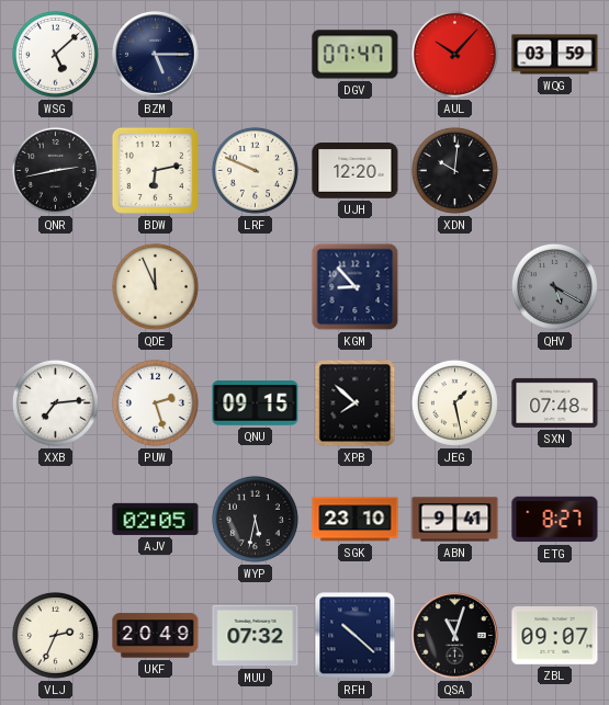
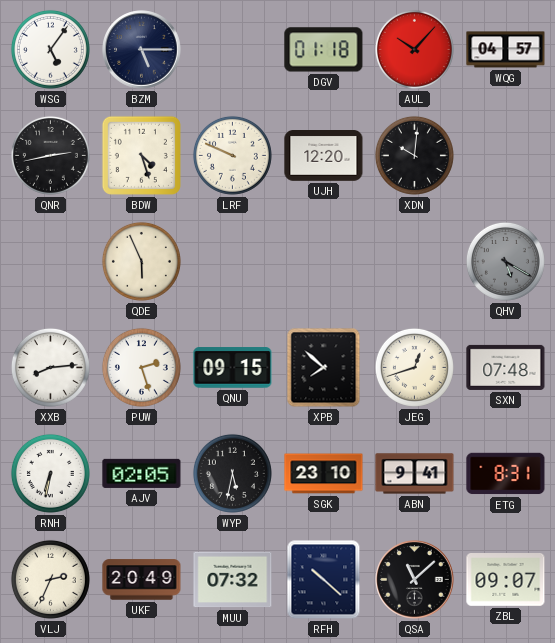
WSG: 5:08 -> 5:06 (50, 49)
DGV: 07:47 -> 01:18 (324, 50)
WQG: 03:59 -> 04:57 (506, 50)
BDW: 6:13 -> 4:27 (141, 155)
QDE: 11:56 -> 5:56 (141, 261)
KGM: 8:53 -> none (356, 287)
XXB: 7:14 -> 8:14 (50, 367)
JEG: 1:28 -> 12:42 (414, 367)
RNH: none -> 6:32 (50, 473)
ETG: 8:27 -> 8:31 (506, 474)
QSA: 11:03 -> 11:08 (415, 580)
